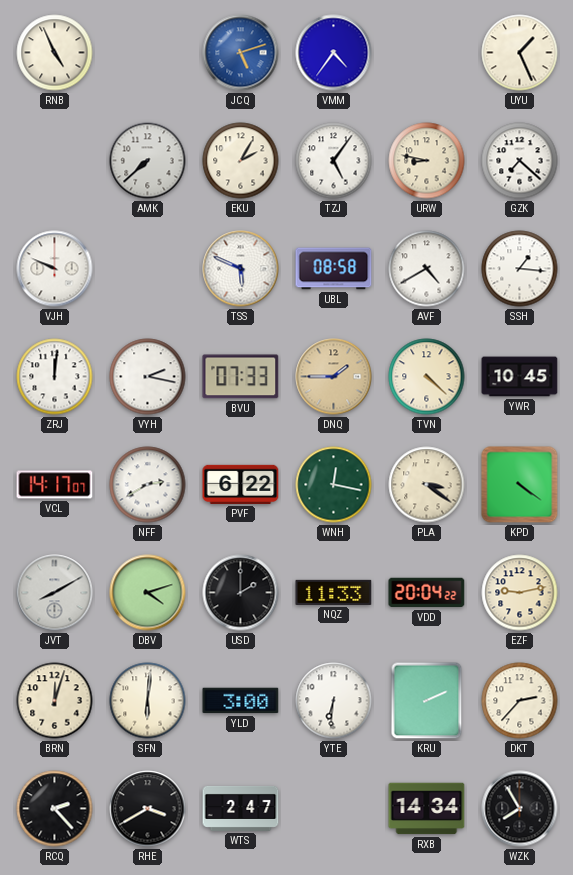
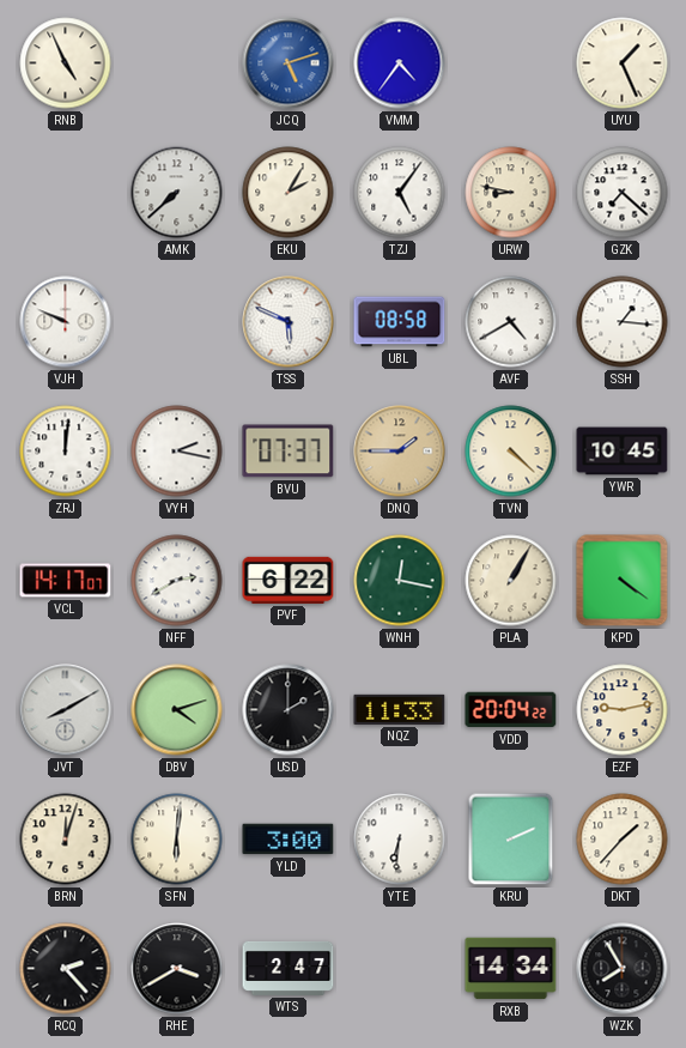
BVU: 07:33 -> 07:37 (289, 452)
PLA: 3:21 -> 1:05 (511, 581)
DKT: 2:37 -> 1:37 (623, 840)
